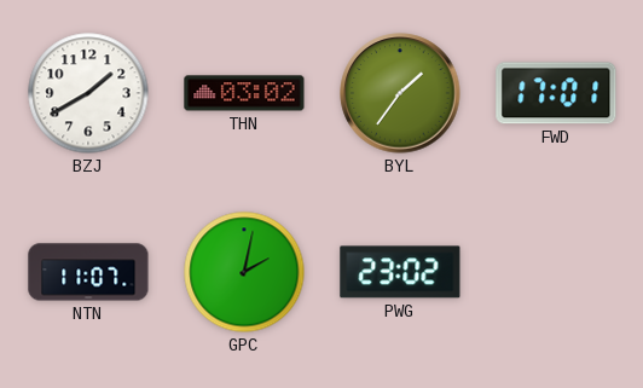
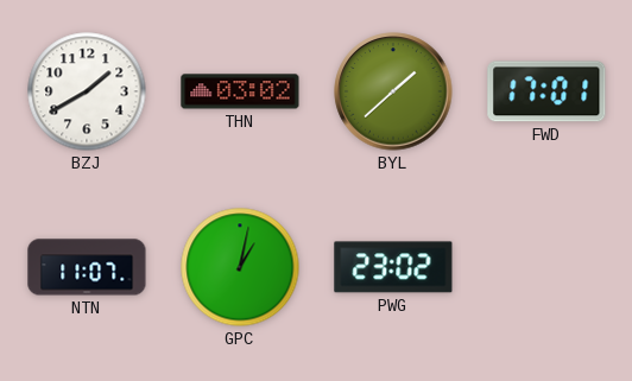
BYL: 1:36 -> 1:38 (393, 91)
GPC: 2:02 -> 1:02 (240, 267)
